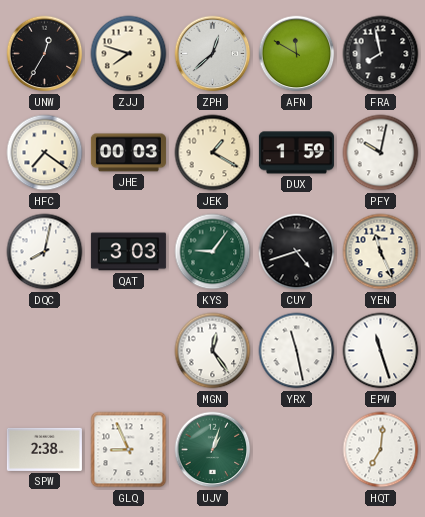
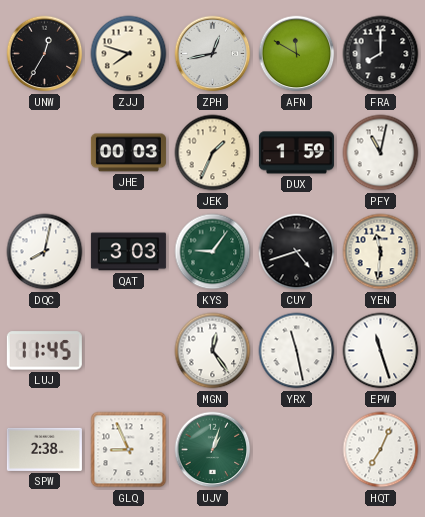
ZPH: 12:38 -> 12:43 (213, 54)
FRA: 7:58 -> 8:00 (381, 54)
HFC: 7:21 -> none (45, 153)
JEK: 1:20 -> 1:34 (213, 153)
PFY: 10:02 -> 11:02 (381, 153)
YEN: 11:26 -> 11:31 (381, 252)
LUJ: none -> 11:45 (44, 351)
HQT: 7:01 -> 7:04 (381, 450)
